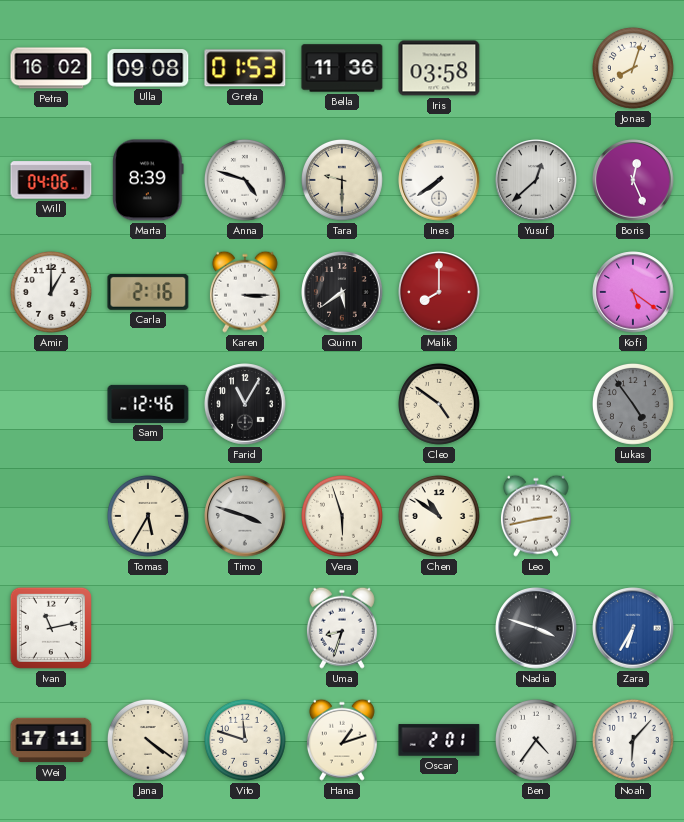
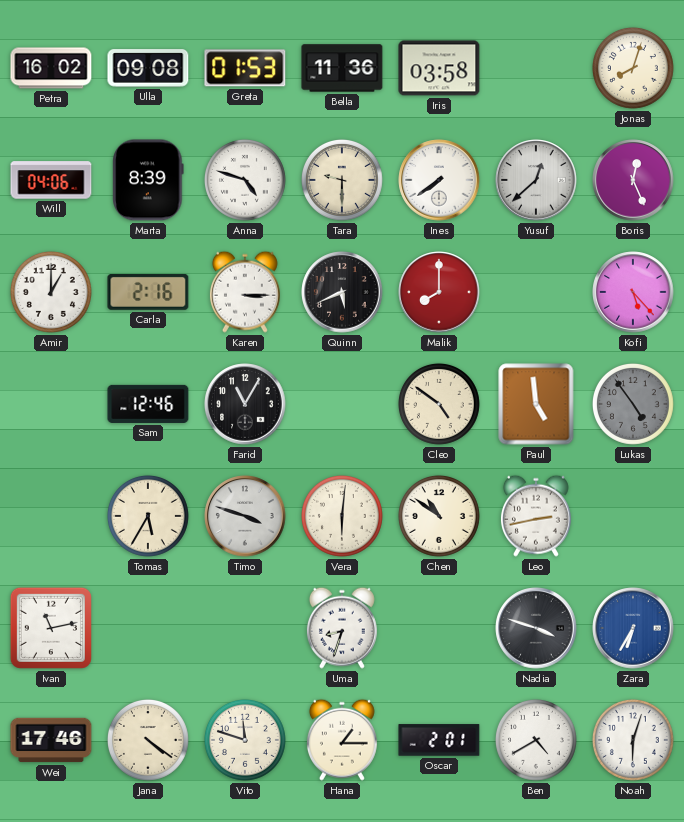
Quinn: 5:39 -> 5:41 (342, 292)
Kofi: 5:21 -> 5:23 (633, 292)
Paul: none -> 4:59 (536, 404)
Vera: 5:57 -> 6:01 (342, 516)
Wei: 17:11 -> 17:46 (51, 740)
Hana: 1:12 -> 1:15 (342, 740)
Ben: 4:36 -> 4:40 (536, 740)
Noah: 6:07 -> 6:03 (633, 740)
